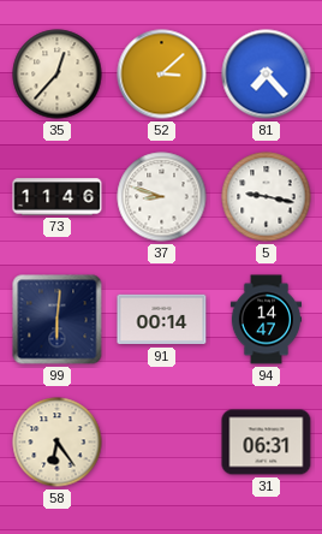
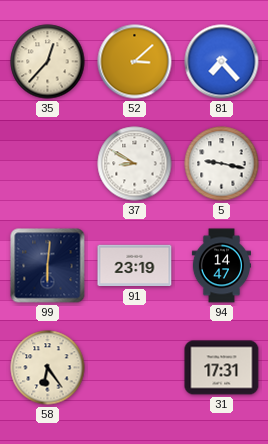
73: 11:46 -> none (58, 197)
37: 8:48 -> 8:50 (135, 164)
91: 00:14 -> 23:19 (135, 266)
31: 06:31 -> 17:31 (222, 368)
